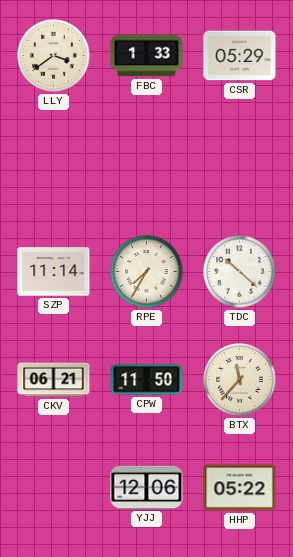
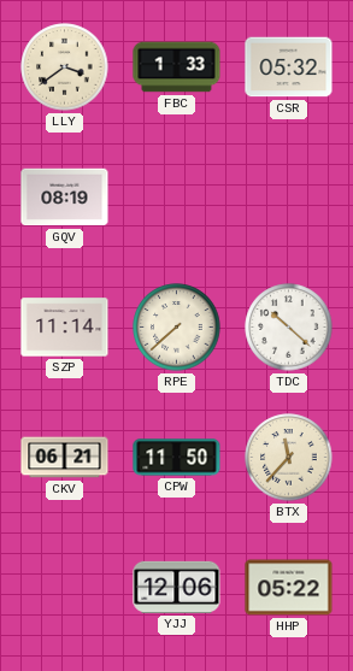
CSR: 05:29 -> 05:32 (289, 67)
GQV: none -> 08:19 (65, 198)
RPE: 7:35 -> 7:38 (177, 328)
